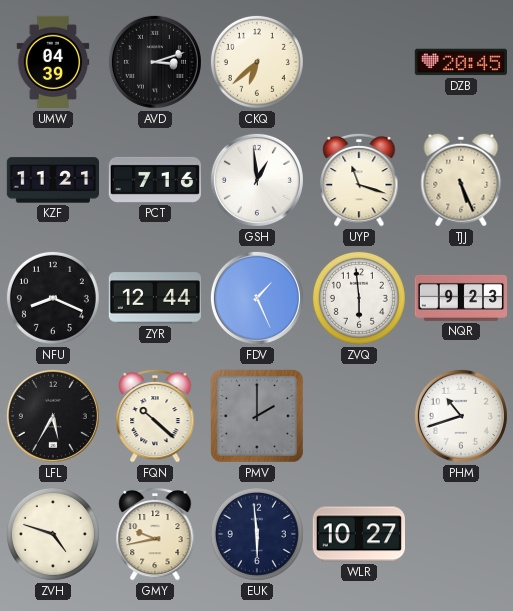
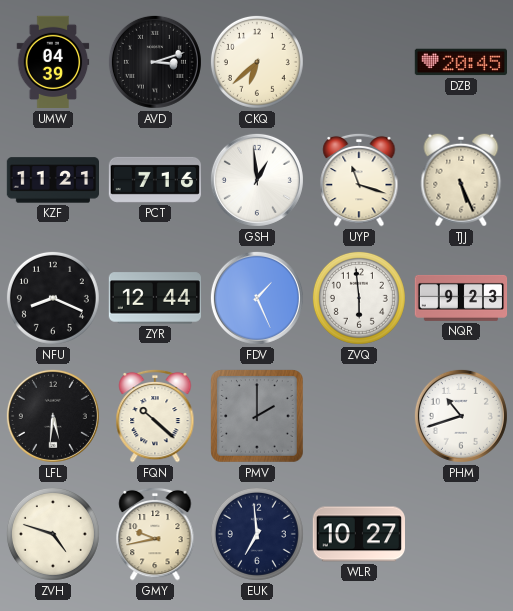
LFL: 5:35 -> 5:31 (53, 416)
EUK: 5:59 -> 6:59 (257, 534)
